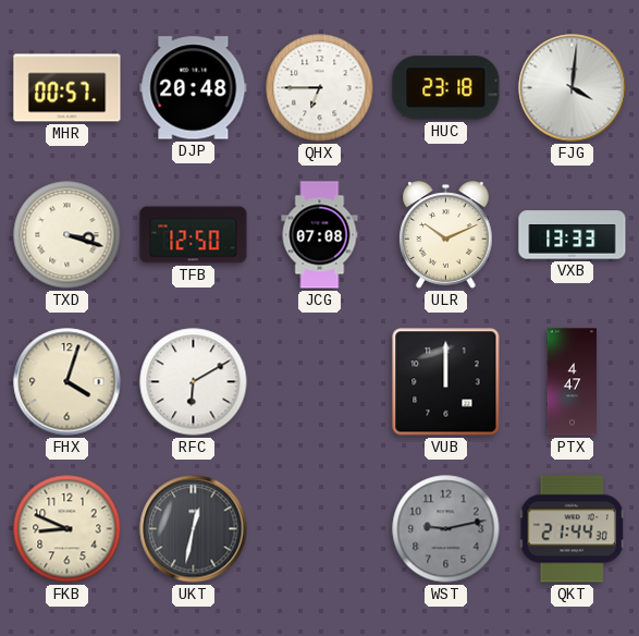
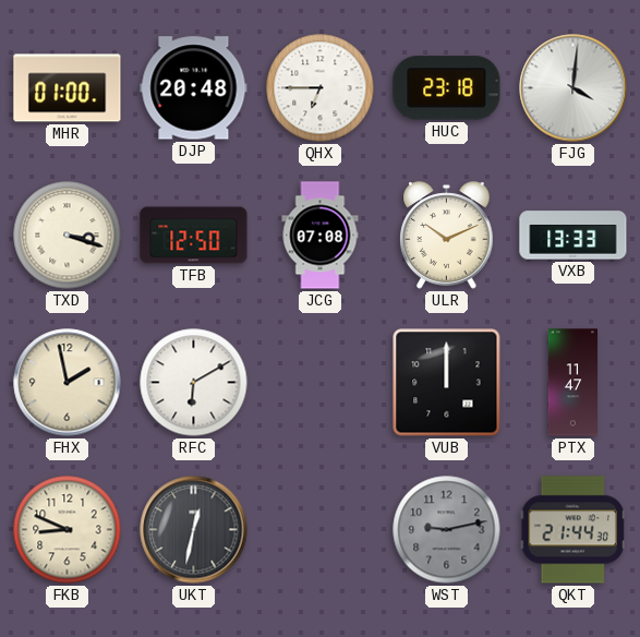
MHR: 00:57 -> 01:00 (68, 88)
FHX: 4:03 -> 1:58 (68, 383)
PTX: 4:47 -> 11:47 (573, 383)
